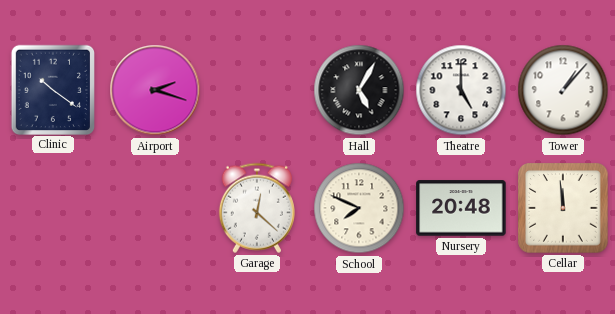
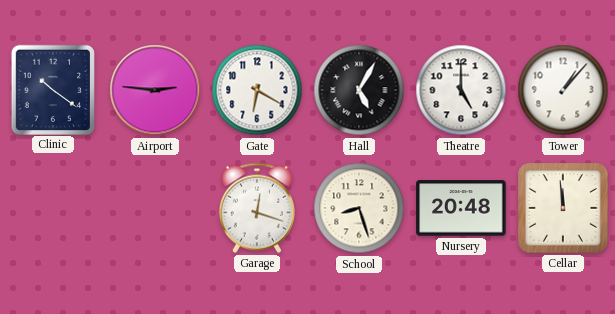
Airport: 2:18 -> 2:46 (155, 90)
Gate: none -> 6:20 (257, 90)
Garage: 12:22 -> 12:18 (257, 208)
School: 7:49 -> 8:27 (359, 208)
